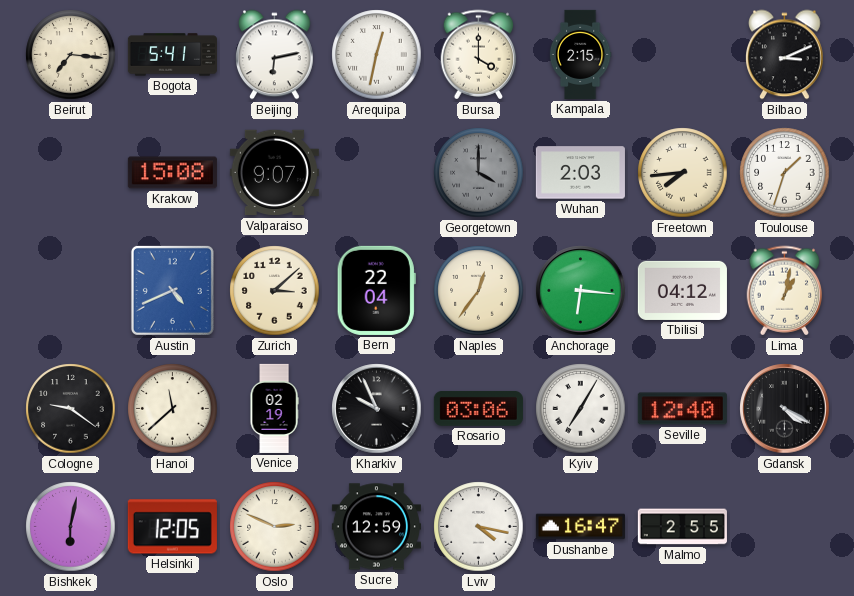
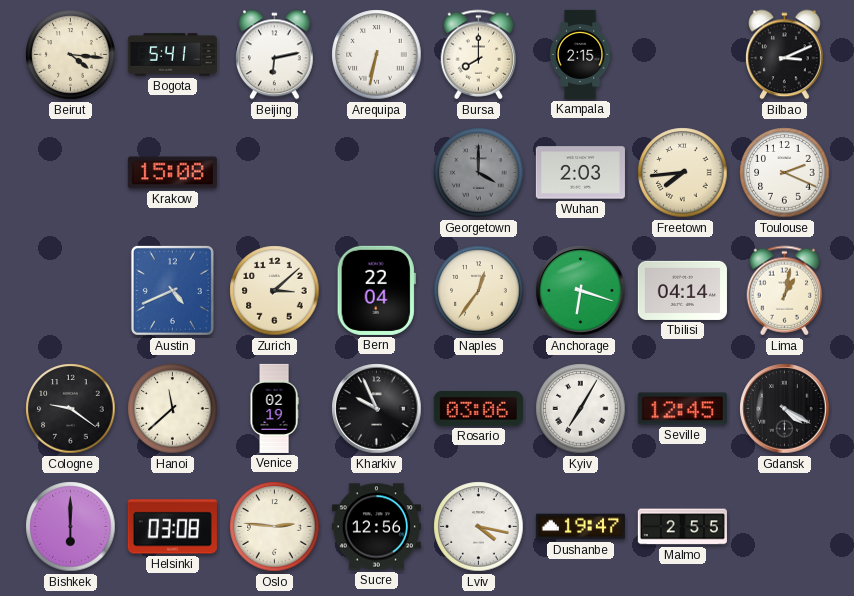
Beirut: 7:16 -> 4:16 (71, 55)
Arequipa: 12:32 -> 6:32 (377, 55)
Bursa: 4:00 -> 8:00 (479, 55)
Valparaiso: 9:07 -> none (274, 173)
Toulouse: 1:33 -> 2:19 (785, 173)
Anchorage: 6:16 -> 6:18 (581, 291)
Tbilisi: 04:12 -> 04:14 (682, 290)
Seville: 12:40 -> 12:45 (682, 409)
Bishkek: 6:02 -> 6:00 (71, 527)
Helsinki: 12:05 -> 03:08 (172, 527)
Oslo: 2:49 -> 2:46 (275, 527)
Sucre: 12:59 -> 12:56 (376, 527)
Dushanbe: 16:47 -> 19:47 (580, 527)
